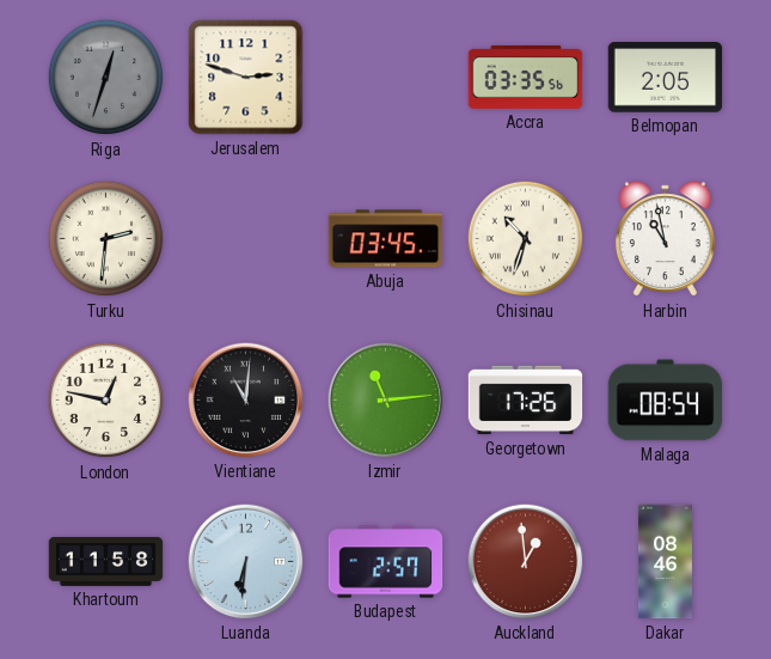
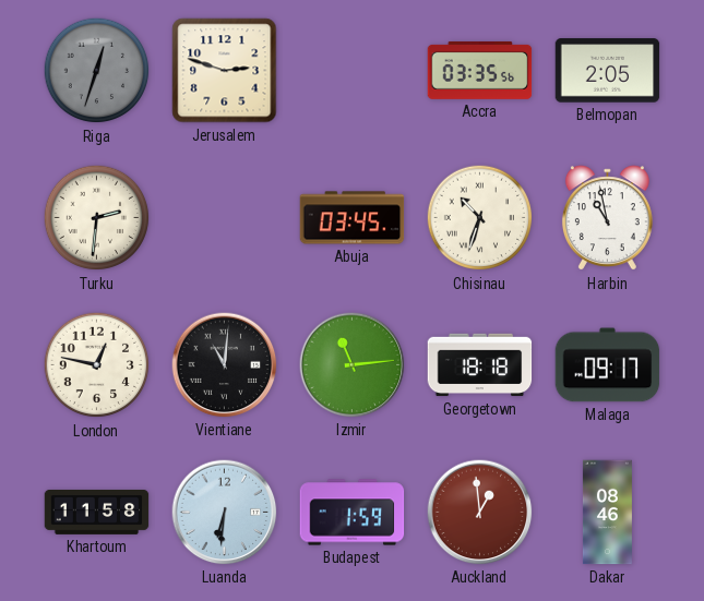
Georgetown: 17:26 -> 18:18 (480, 365)
Malaga: 08:54 -> 09:17 (608, 365)
Budapest: 2:57 -> 1:59 (353, 513)
